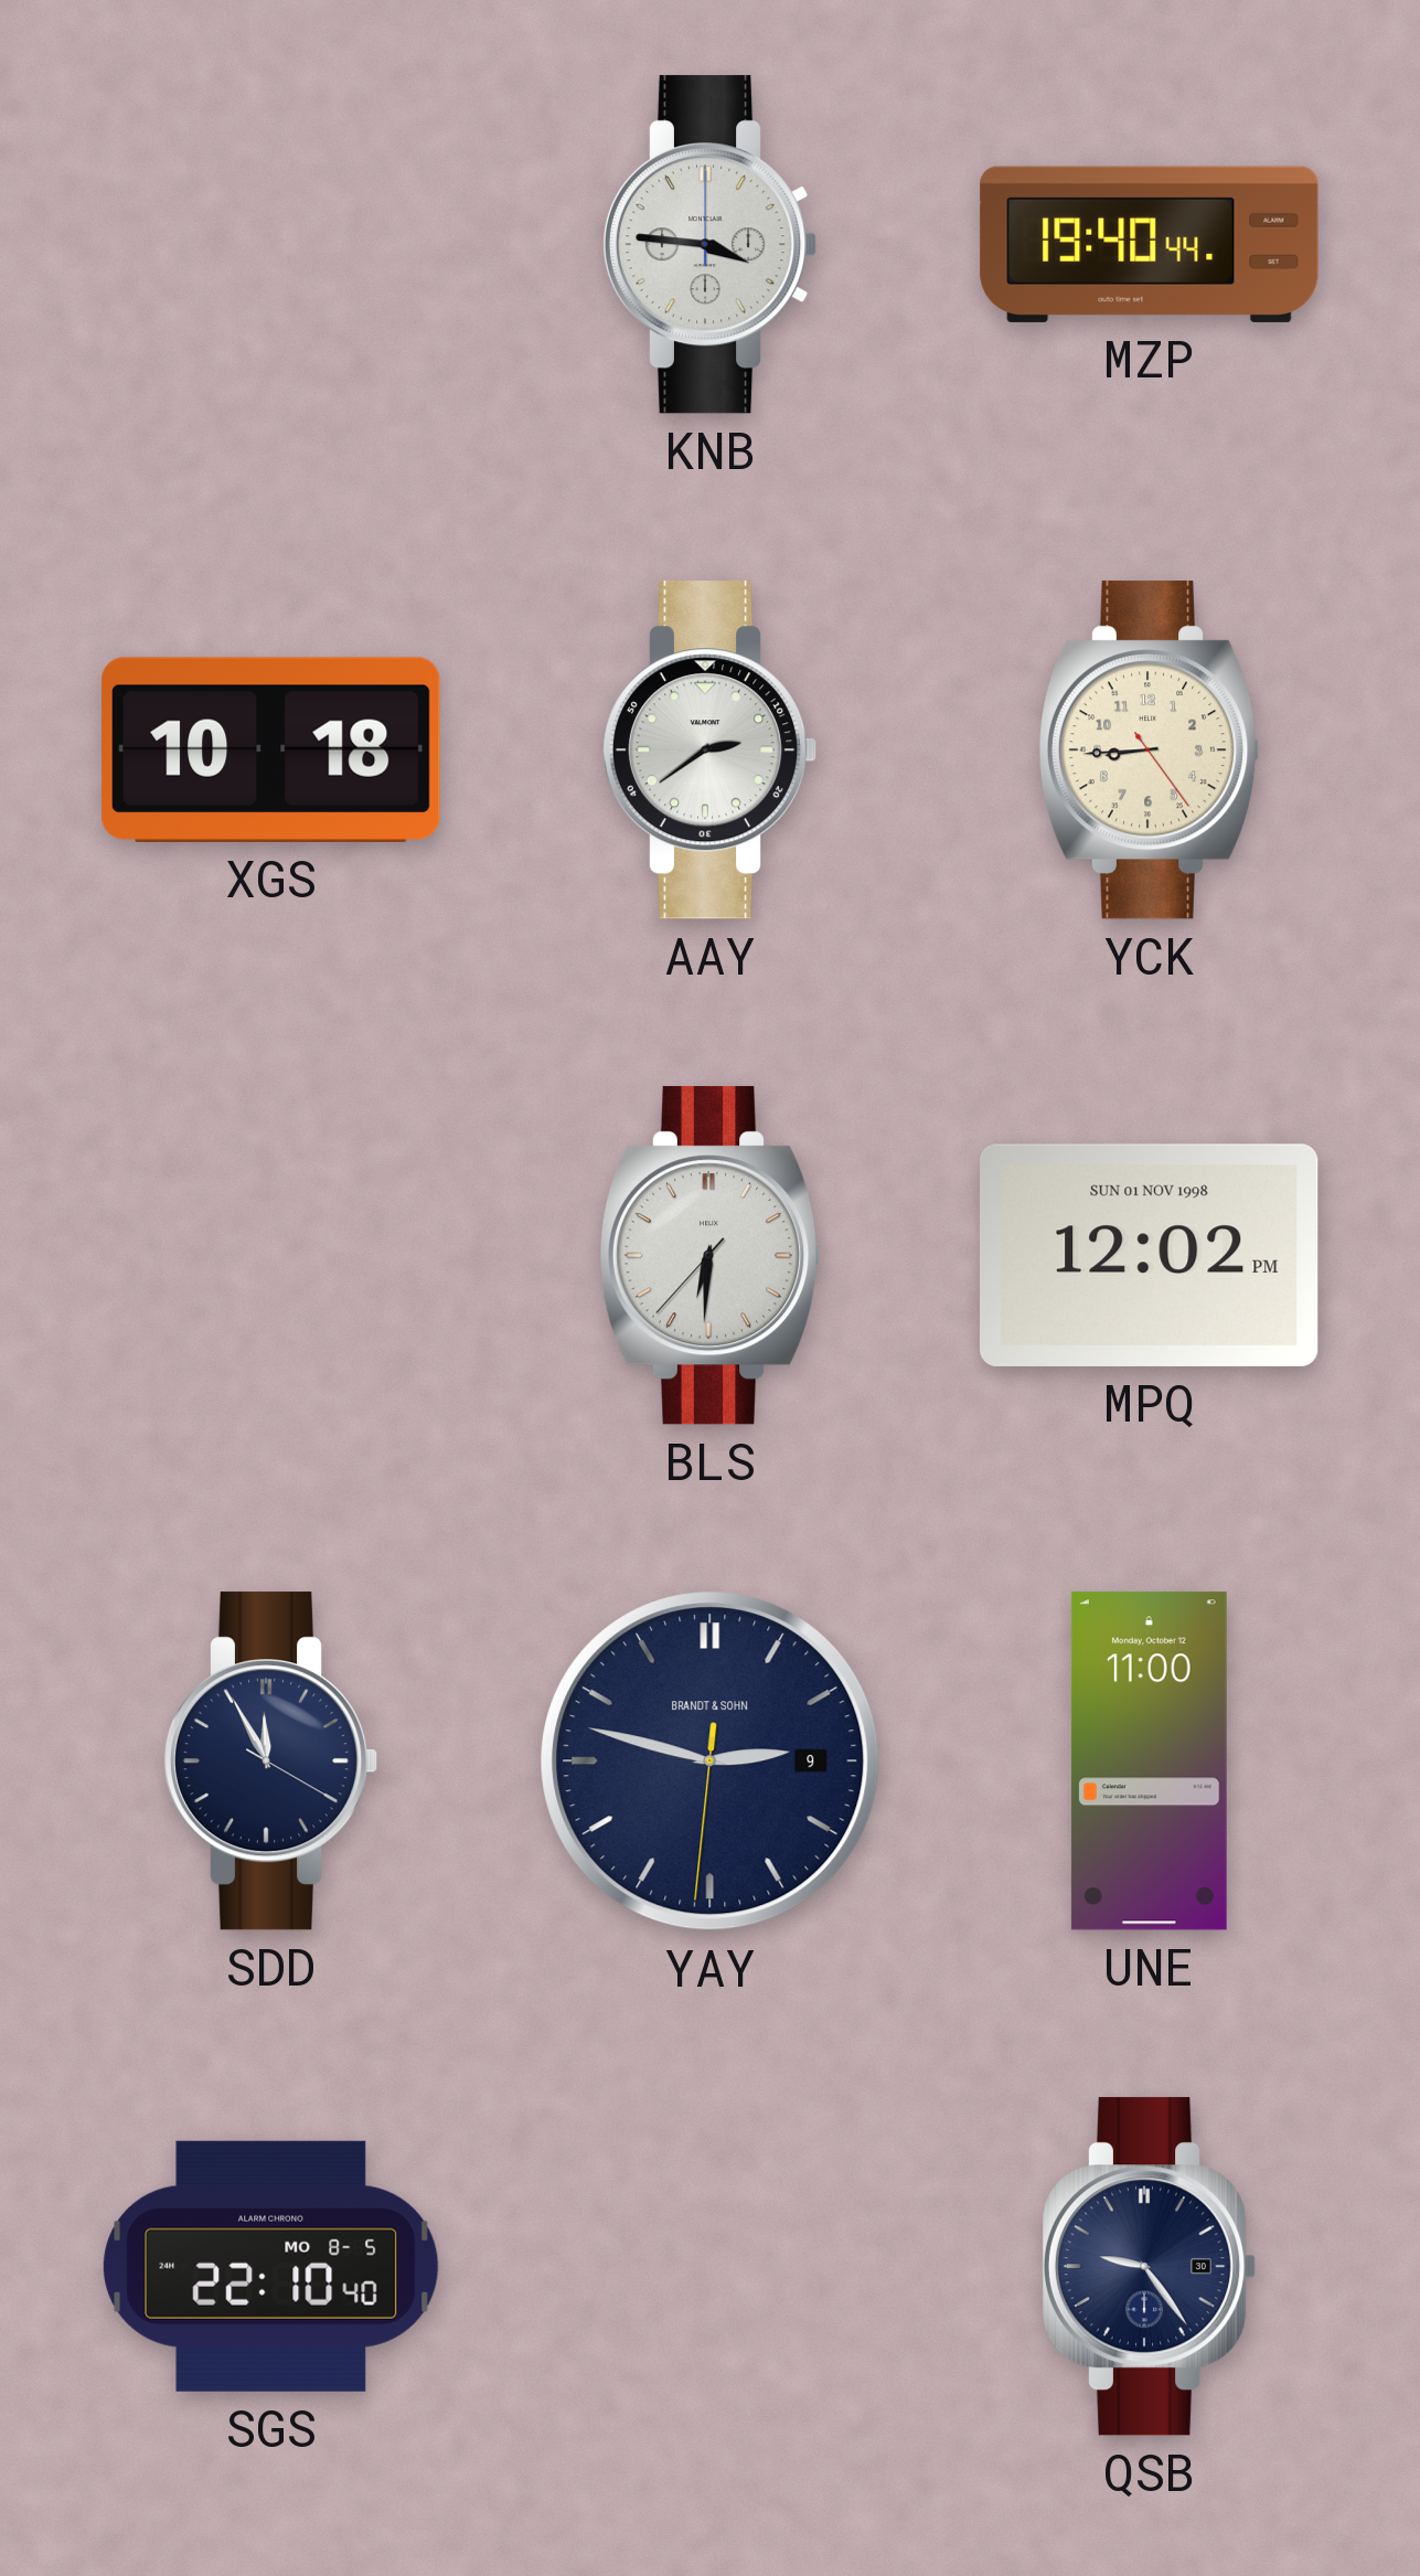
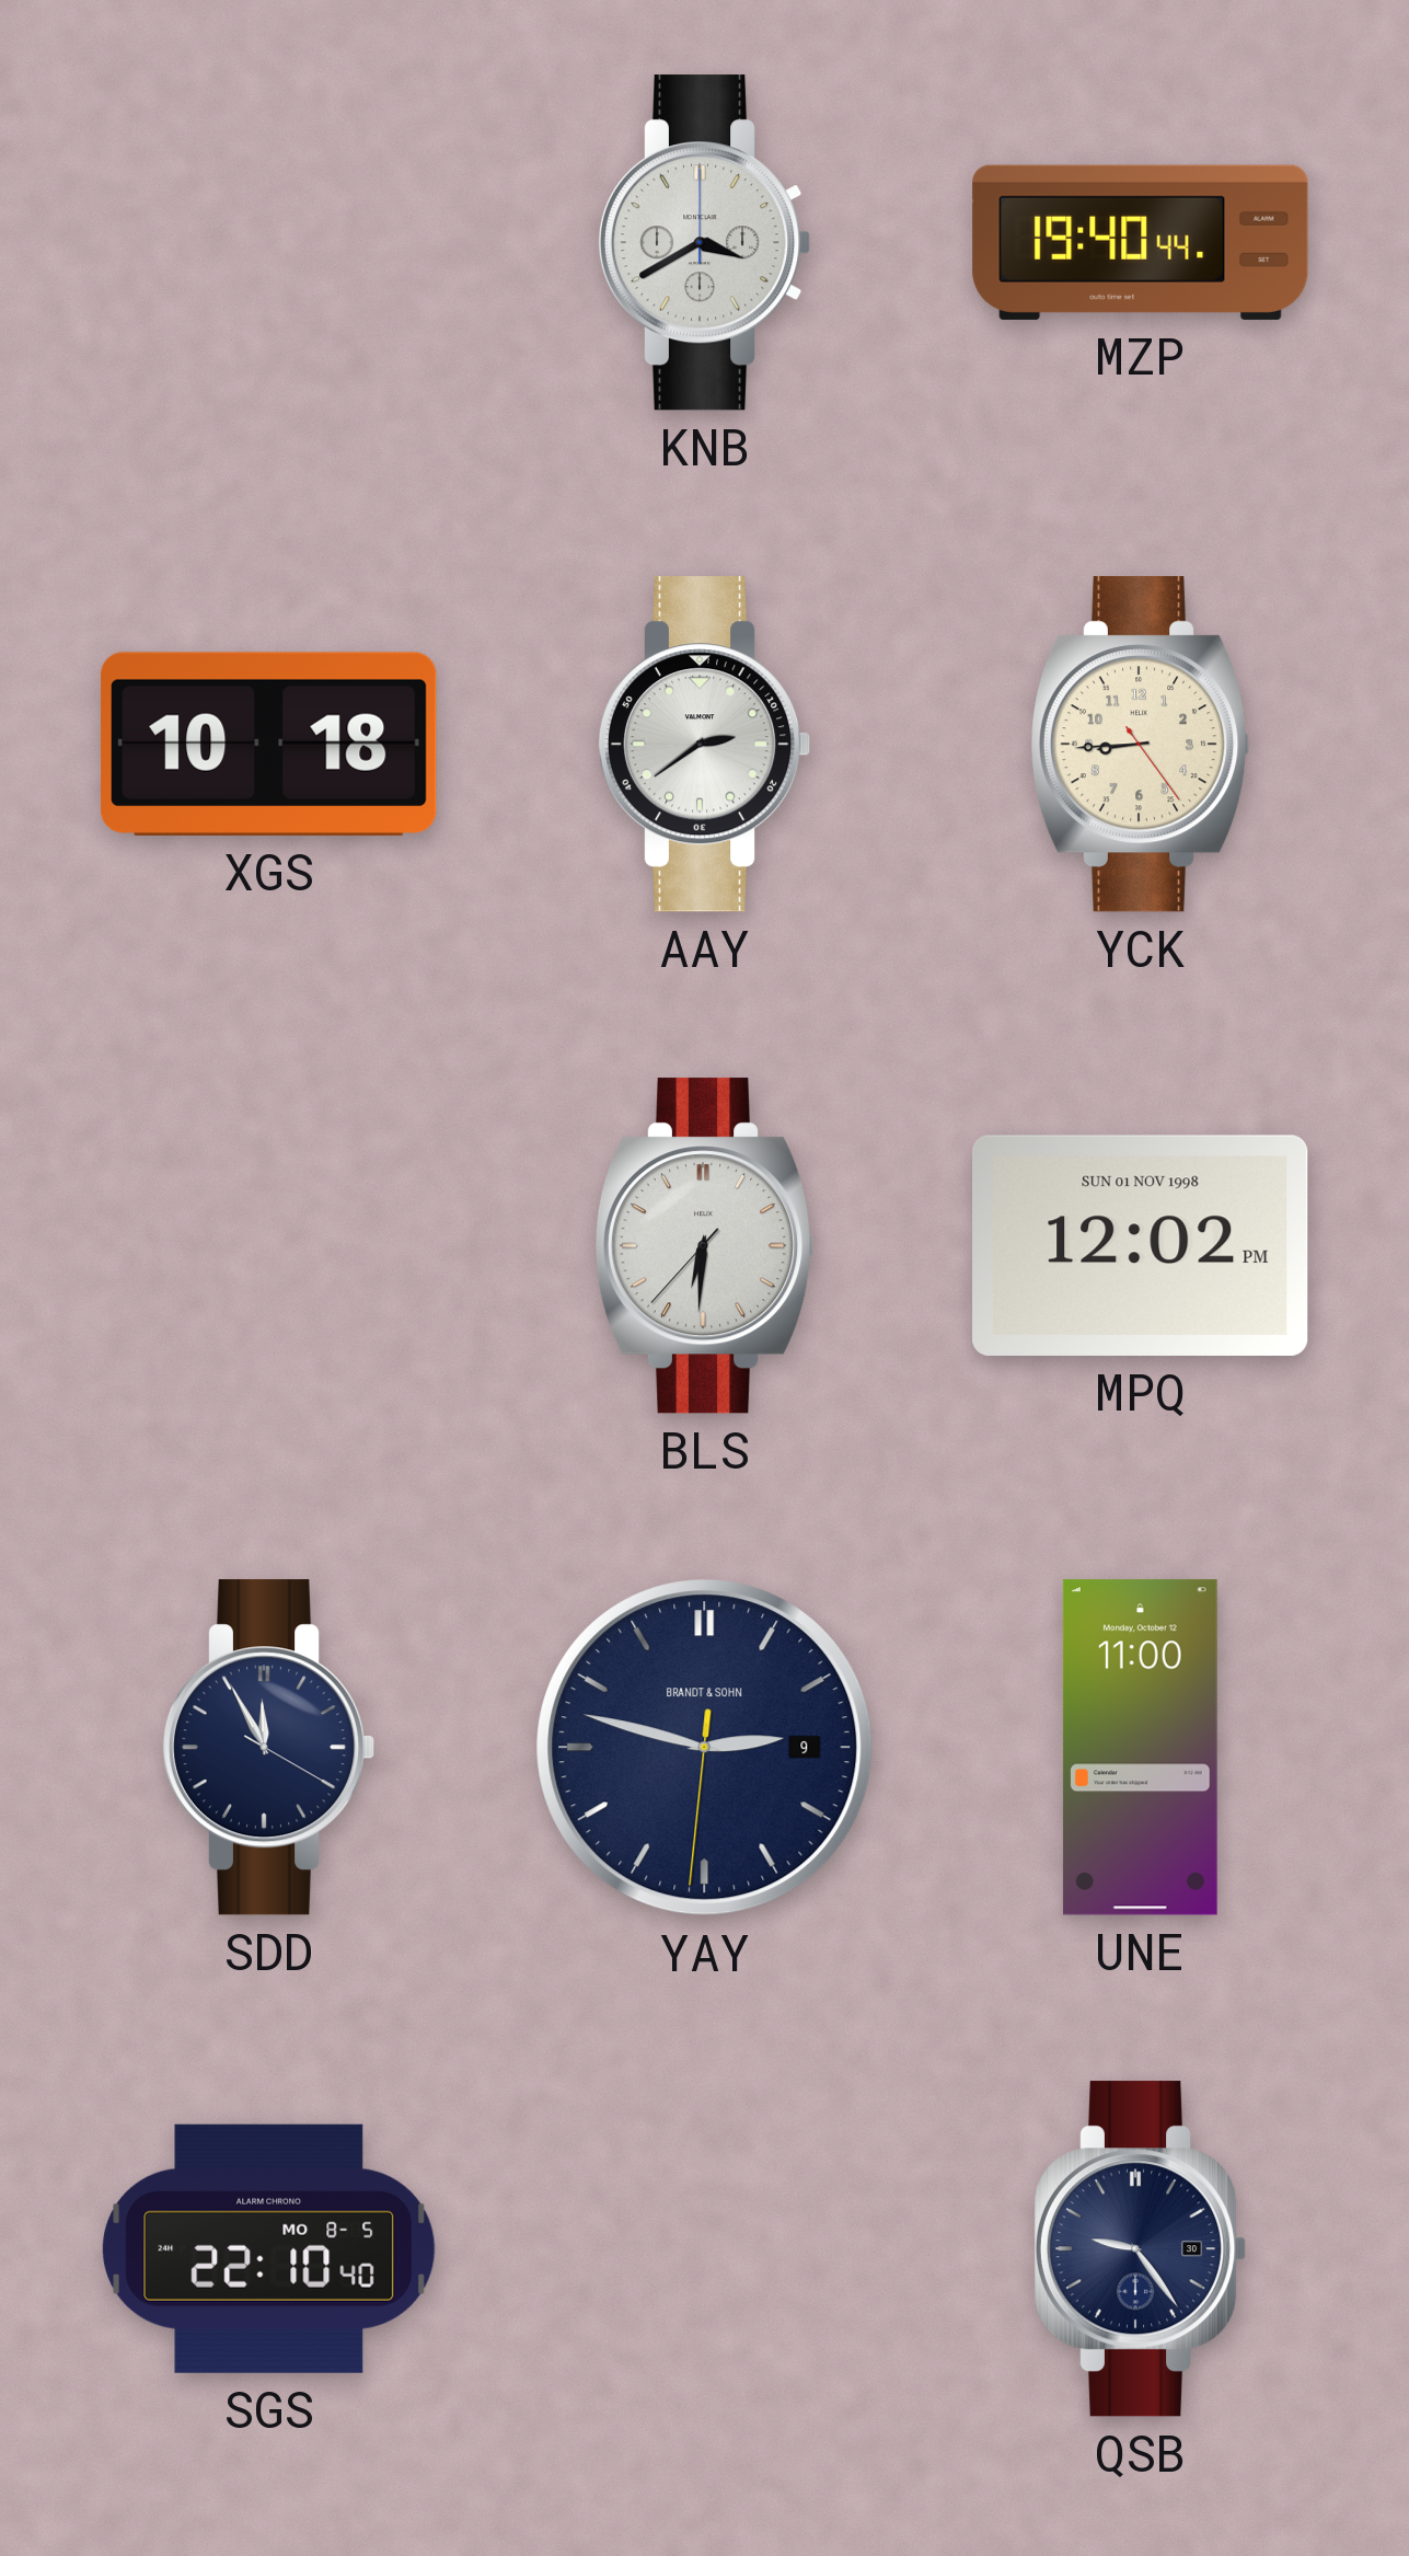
KNB: 3:46 -> 3:40 (704, 243)
